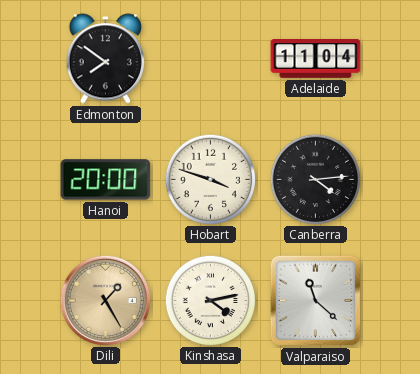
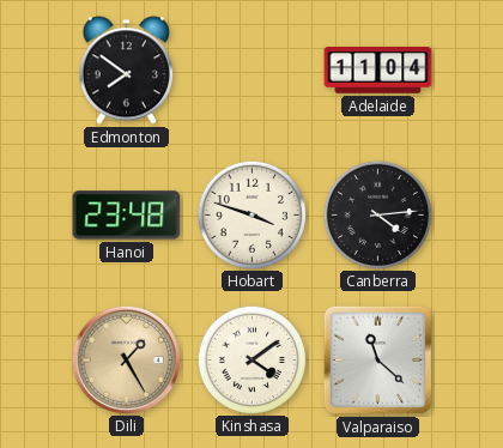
Hanoi: 20:00 -> 23:48 (127, 216)
Kinshasa: 4:13 -> 4:09 (251, 359)
